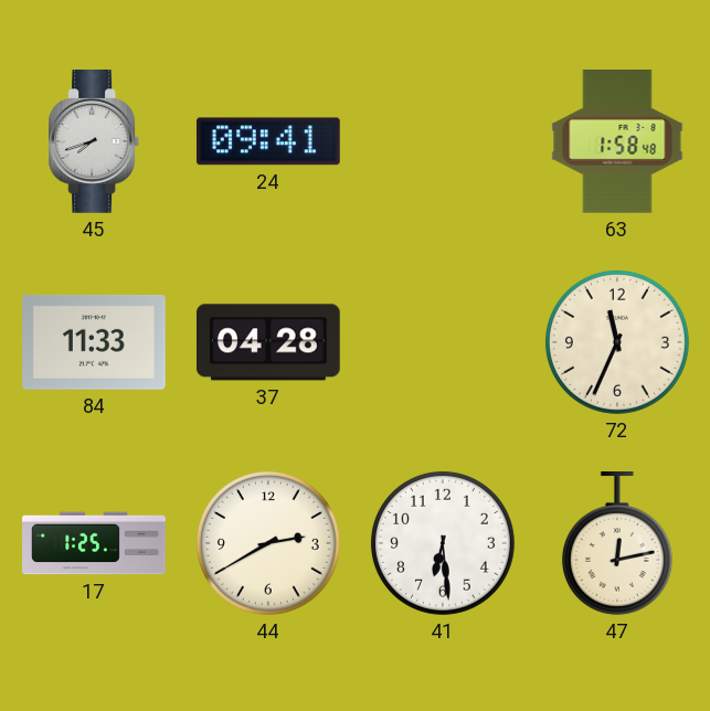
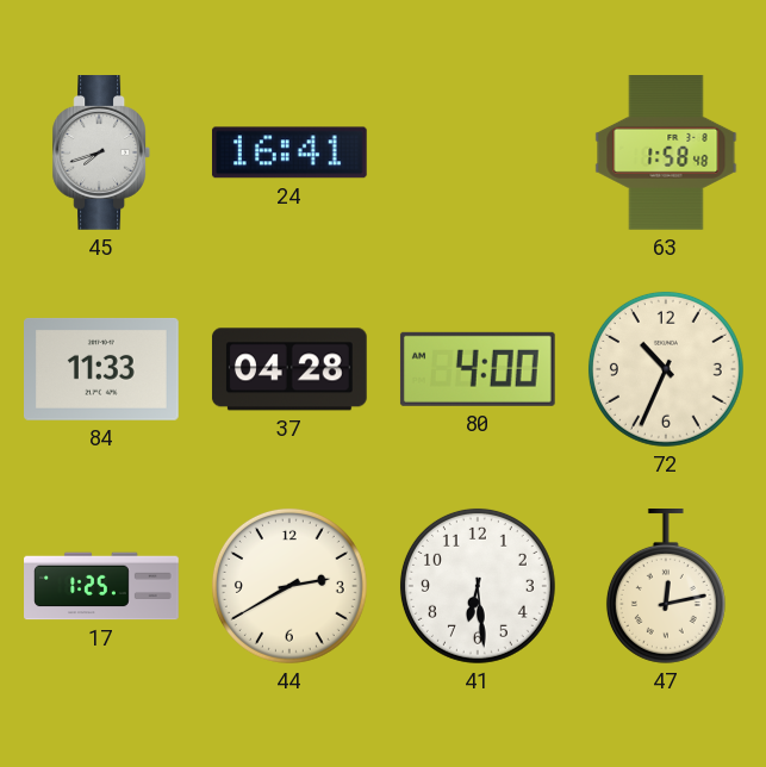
24: 09:41 -> 16:41 (289, 152)
80: none -> 4:00 (478, 369)
72: 11:34 -> 10:34 (666, 369)
